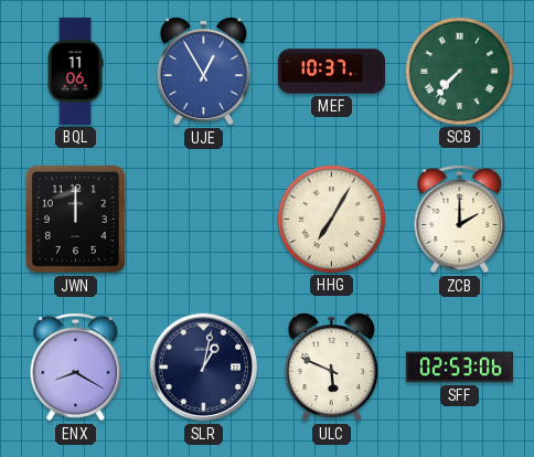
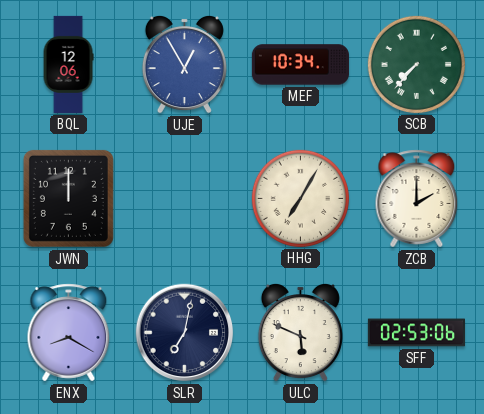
BQL: 11:06 -> 12:06 (68, 64)
MEF: 10:37 -> 10:34 (300, 65)
SLR: 1:02 -> 7:02 (185, 333)
